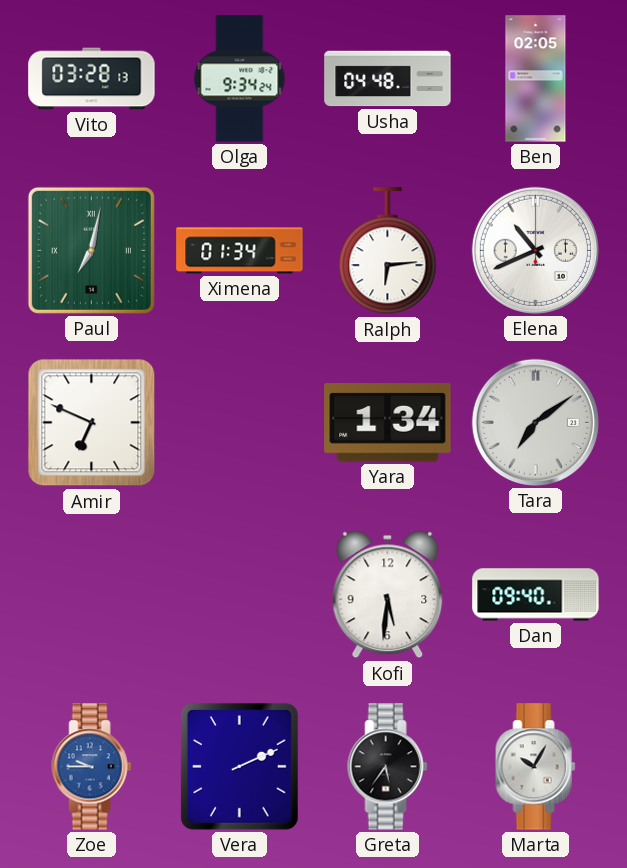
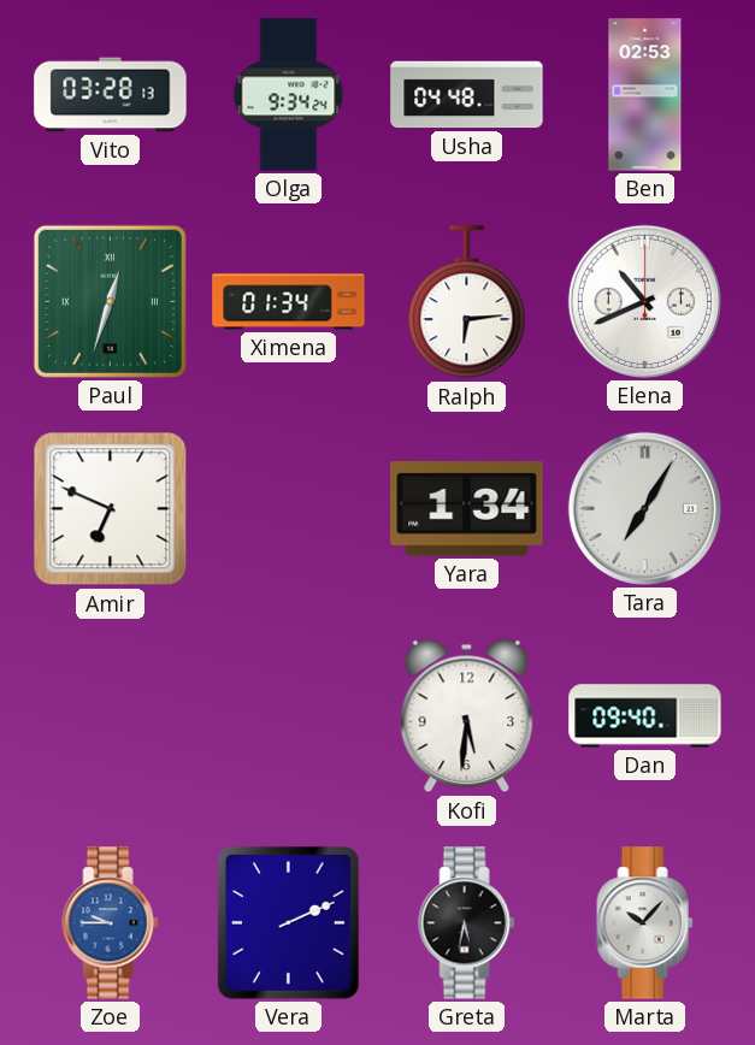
Ben: 02:05 -> 02:53 (645, 95)
Paul: 7:02 -> 12:33 (110, 301)
Tara: 7:09 -> 7:05 (644, 508)
Greta: 5:36 -> 5:32 (467, 923)
Marta: 10:05 -> 10:07 (645, 923)
